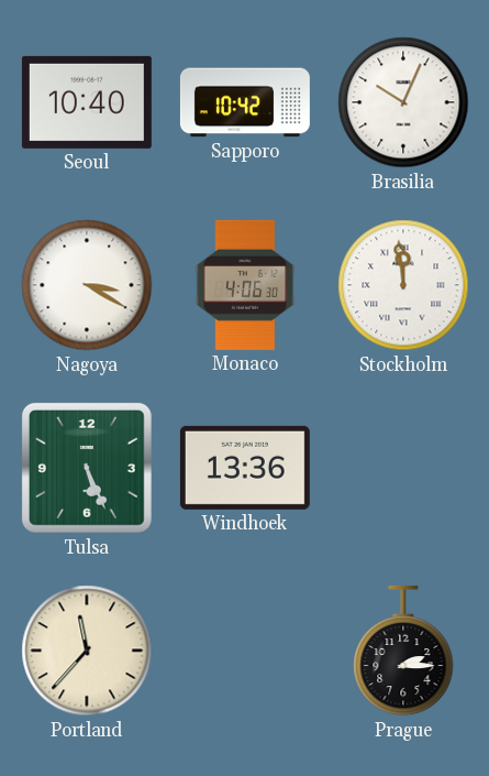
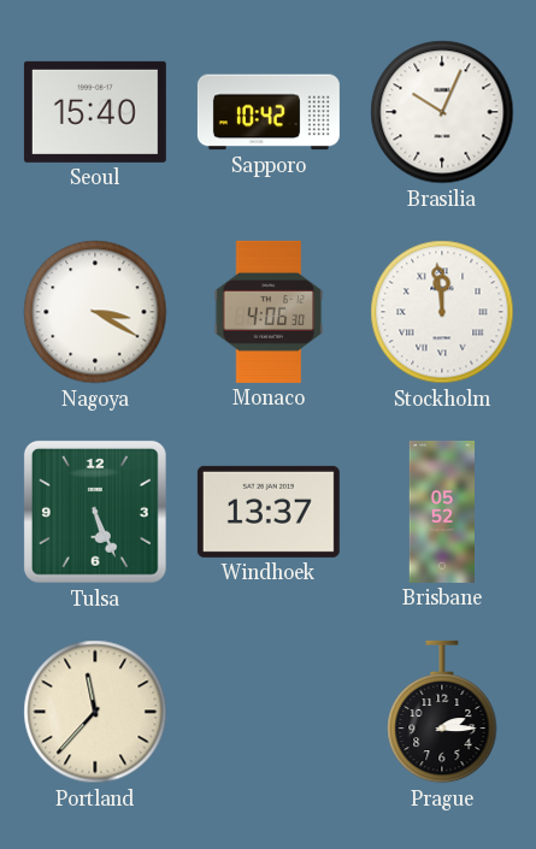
Seoul: 10:40 -> 15:40 (95, 112)
Windhoek: 13:36 -> 13:37 (269, 512)
Brisbane: none -> 05:52 (441, 512)
